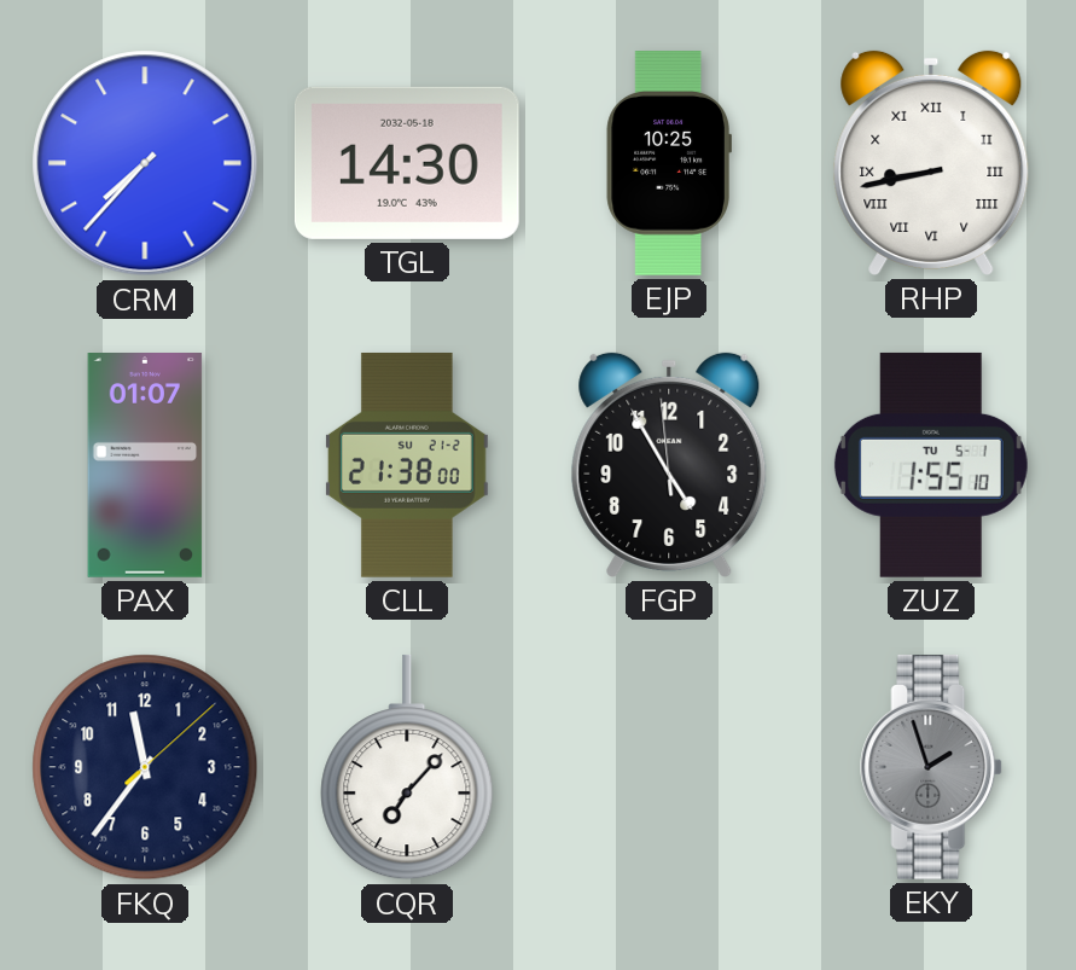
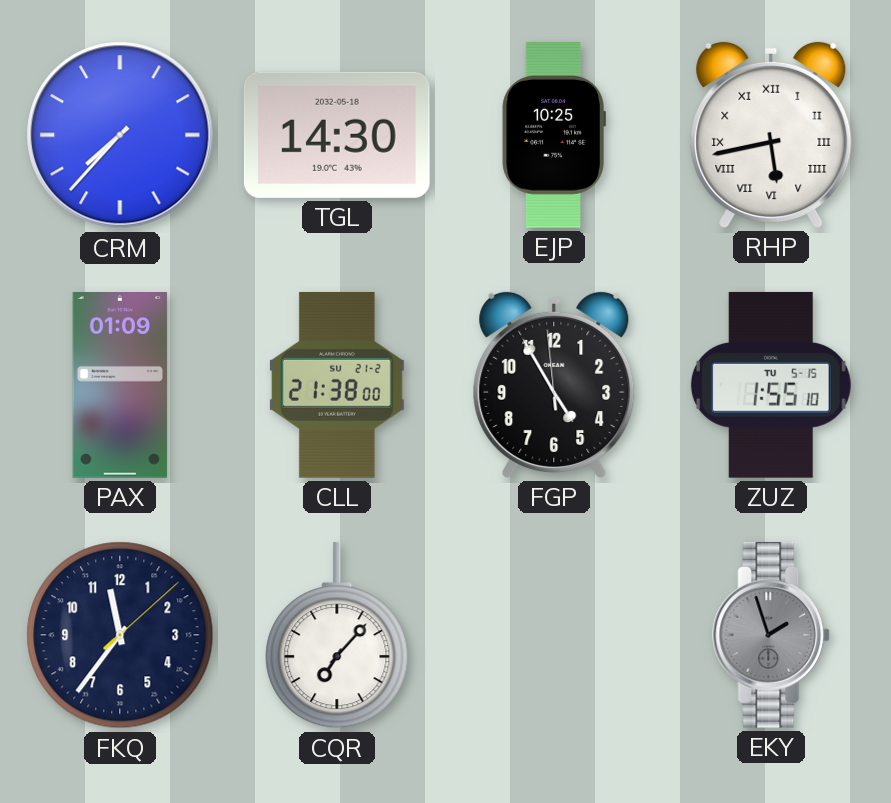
RHP: 8:43 -> 5:43 (771, 135)
PAX: 01:07 -> 01:09 (120, 386)
ZUZ date: TU 5-1 -> TU 5-15 (771, 385)
